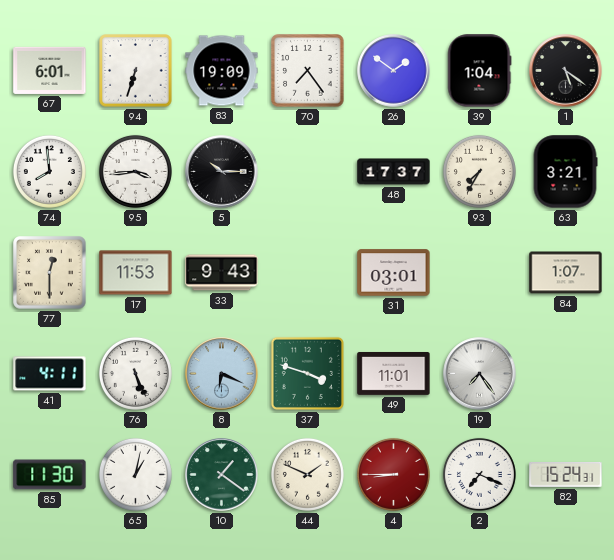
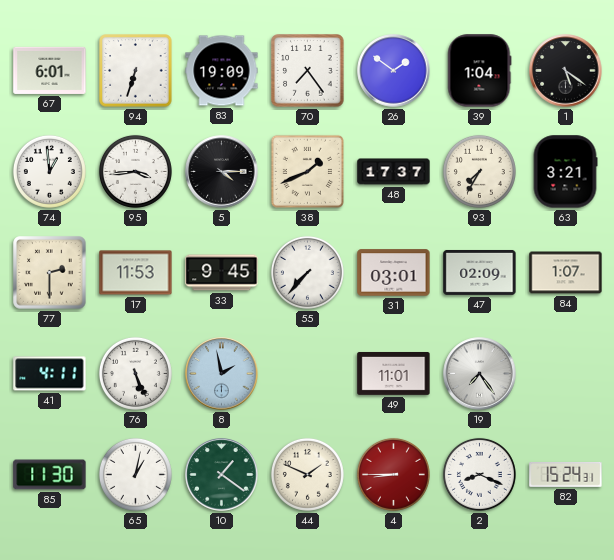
74: 7:59 -> 12:59 (49, 171)
5: 10:15 -> 4:15 (222, 172)
38: none -> 1:41 (307, 171)
77: 12:30 -> 2:30 (50, 273)
33: 9:43 -> 9:45 (222, 273)
55: none -> 7:37 (307, 272)
47: none -> 02:09 (480, 272)
8: 6:19 -> 1:58 (222, 374)
37: 3:48 -> none (307, 373)
2: 7:19 -> 8:19 (479, 474)
